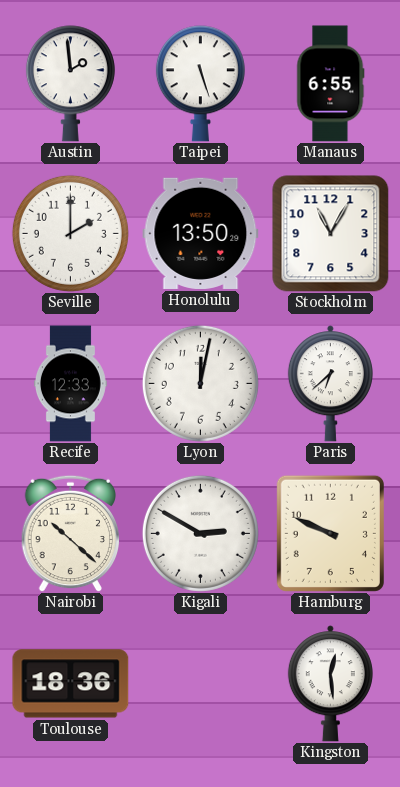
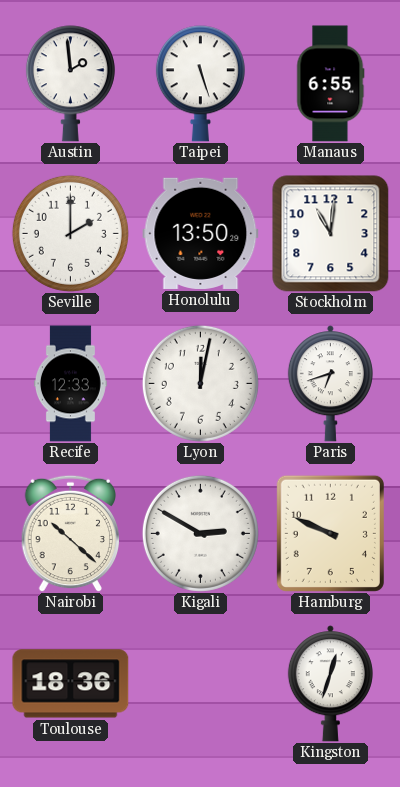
Stockholm: 11:05 -> 11:01 (331, 234)
Paris: 6:38 -> 6:42 (330, 384)
Kingston: 12:29 -> 12:33 (330, 684)
